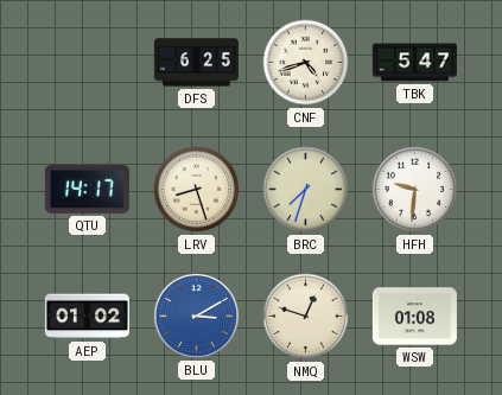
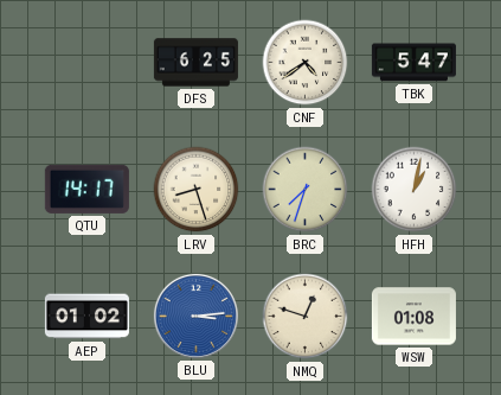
CNF: 4:42 -> 4:39 (306, 63)
HFH: 9:31 -> 1:02 (415, 190)
BLU: 3:10 -> 3:14 (195, 316)
